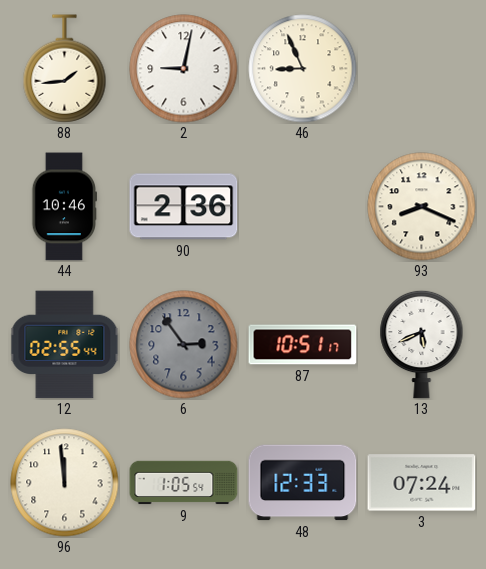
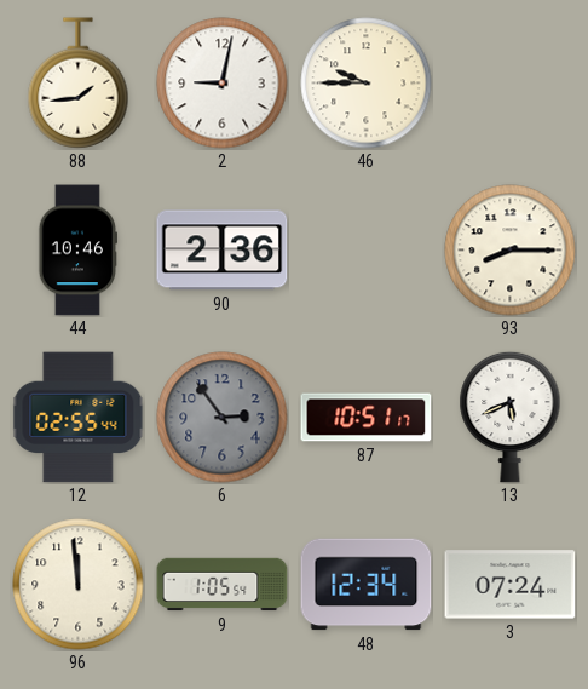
46: 8:56 -> 9:45 (367, 84)
93: 8:19 -> 8:15 (511, 251)
48: 12:33 -> 12:34 (367, 585)
